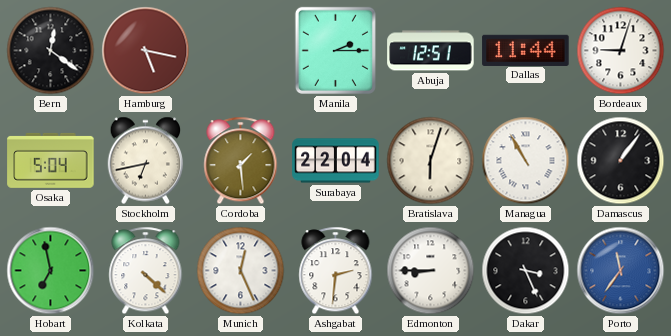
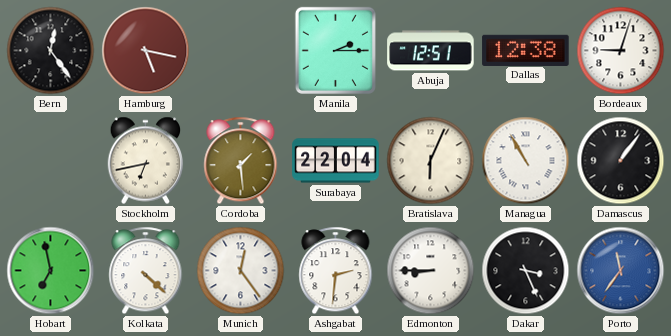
Bern: 12:21 -> 12:24 (51, 51)
Dallas: 11:44 -> 12:38 (526, 50)
Osaka: 5:04 -> none (51, 160)
Bratislava: 6:03 -> 6:04 (431, 161)
Munich: 12:26 -> 12:24 (241, 271)
